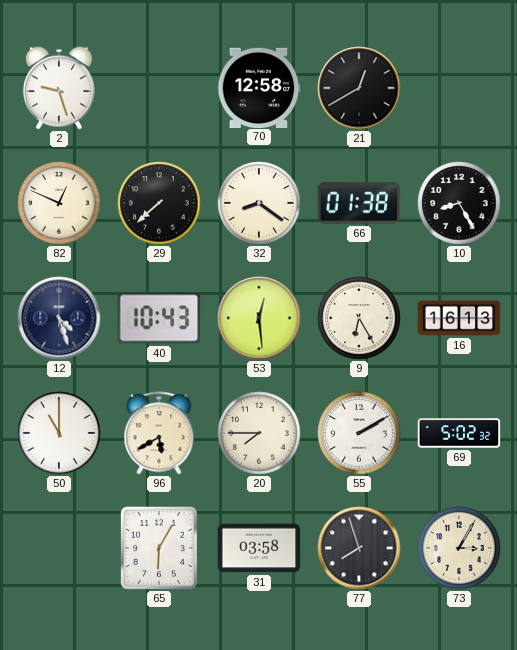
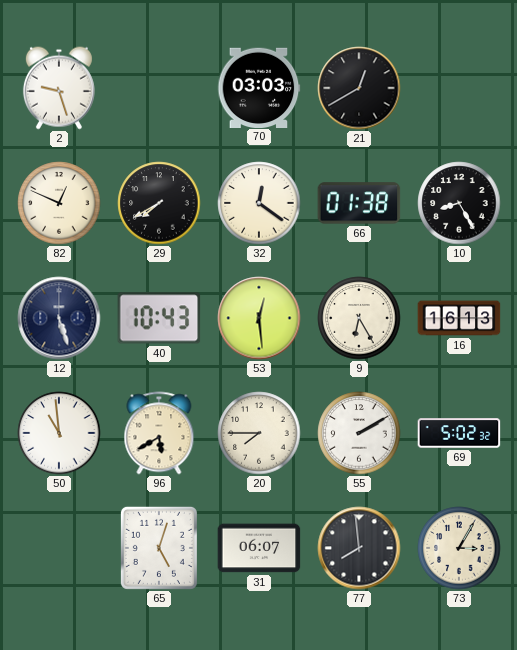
70: 12:58 -> 03:03 (259, 87)
29: 7:38 -> 7:40 (159, 203)
32: 8:21 -> 12:21 (259, 203)
12: 4:27 -> 5:27 (59, 318)
50: 11:00 -> 10:59 (59, 433)
65: 6:05 -> 5:03 (159, 548)
31: 03:58 -> 06:07 (259, 548)
77: 7:57 -> 7:59 (359, 548)
